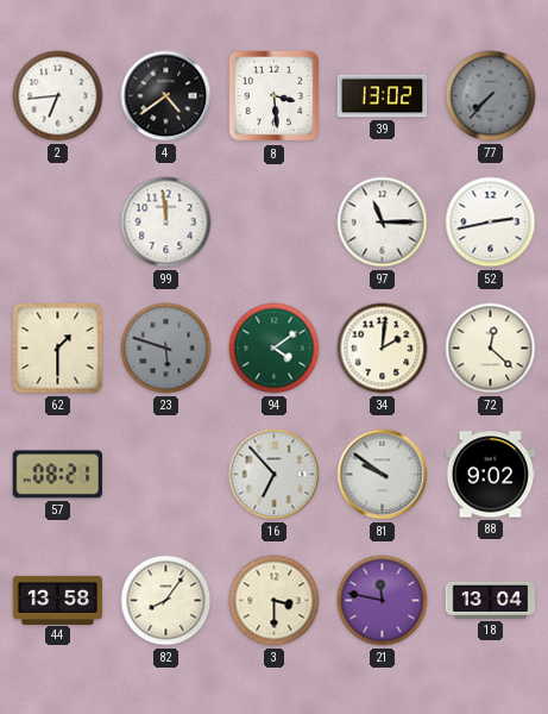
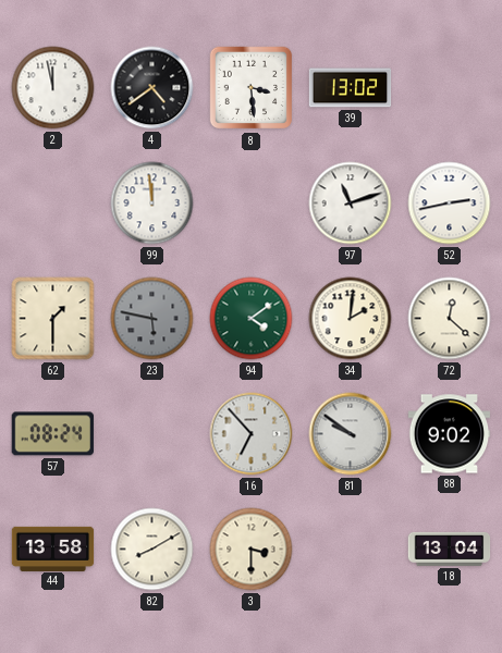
2: 6:44 -> 11:58 (53, 88)
77: 7:37 -> none (491, 96)
97: 11:15 -> 11:12 (351, 204)
23: 5:48 -> 5:47 (152, 319)
57: 08:21 -> 08:24 (52, 434)
82: 8:06 -> 8:10 (152, 550)
21: 11:47 -> none (383, 601)
